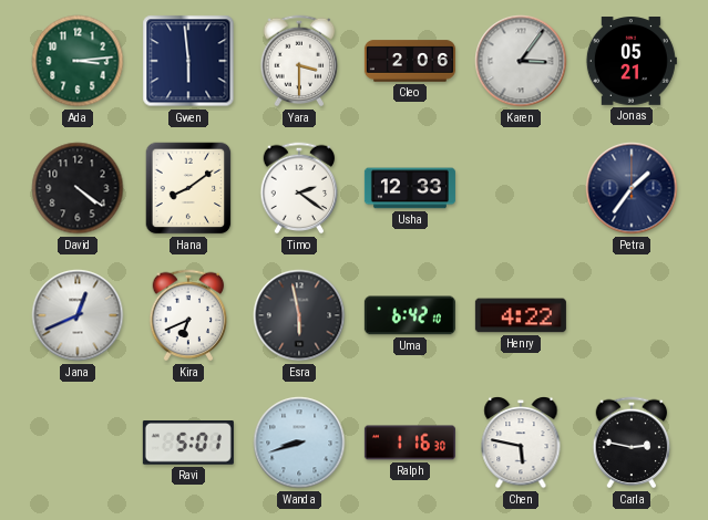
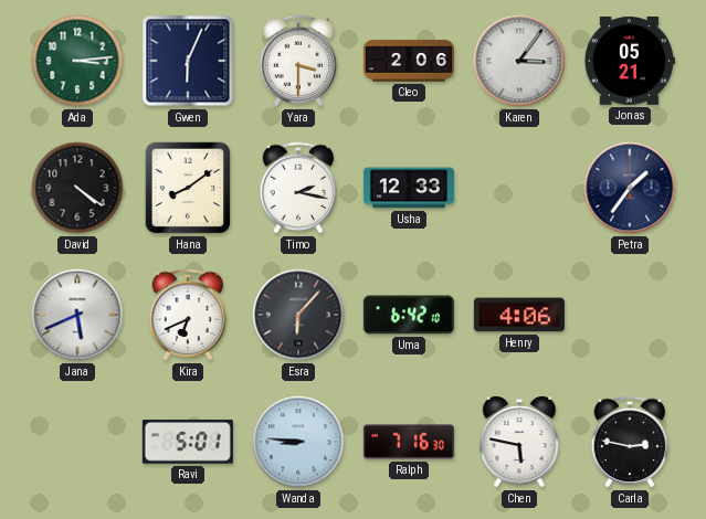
Gwen: 5:59 -> 6:04 (188, 61)
Timo: 2:21 -> 2:17 (298, 188)
Jana: 12:41 -> 5:41 (77, 315)
Esra: 5:58 -> 6:07 (298, 315)
Henry: 4:22 -> 4:06 (519, 315)
Wanda: 8:42 -> 8:46 (298, 442)
Ralph: 1:16 -> 7:16 (409, 442)
